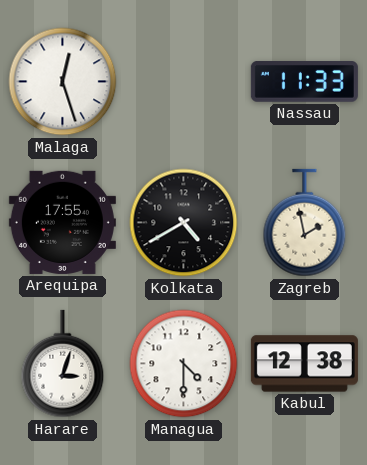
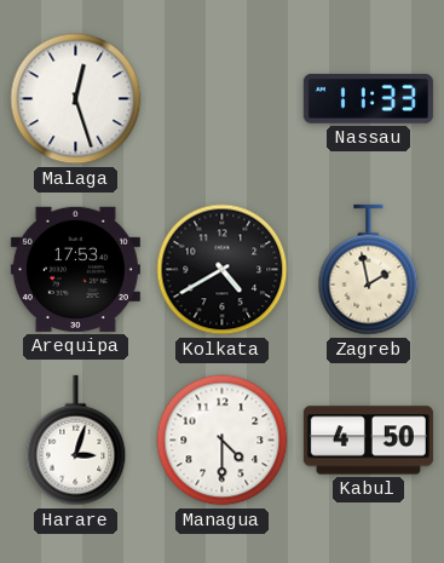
Arequipa: 17:55 -> 17:53 (75, 269)
Kabul: 12:38 -> 4:50 (368, 441)
